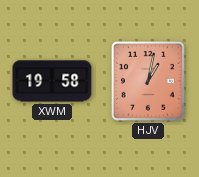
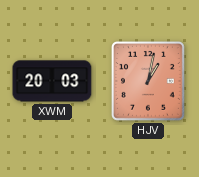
XWM: 19:58 -> 20:03 (52, 81)
